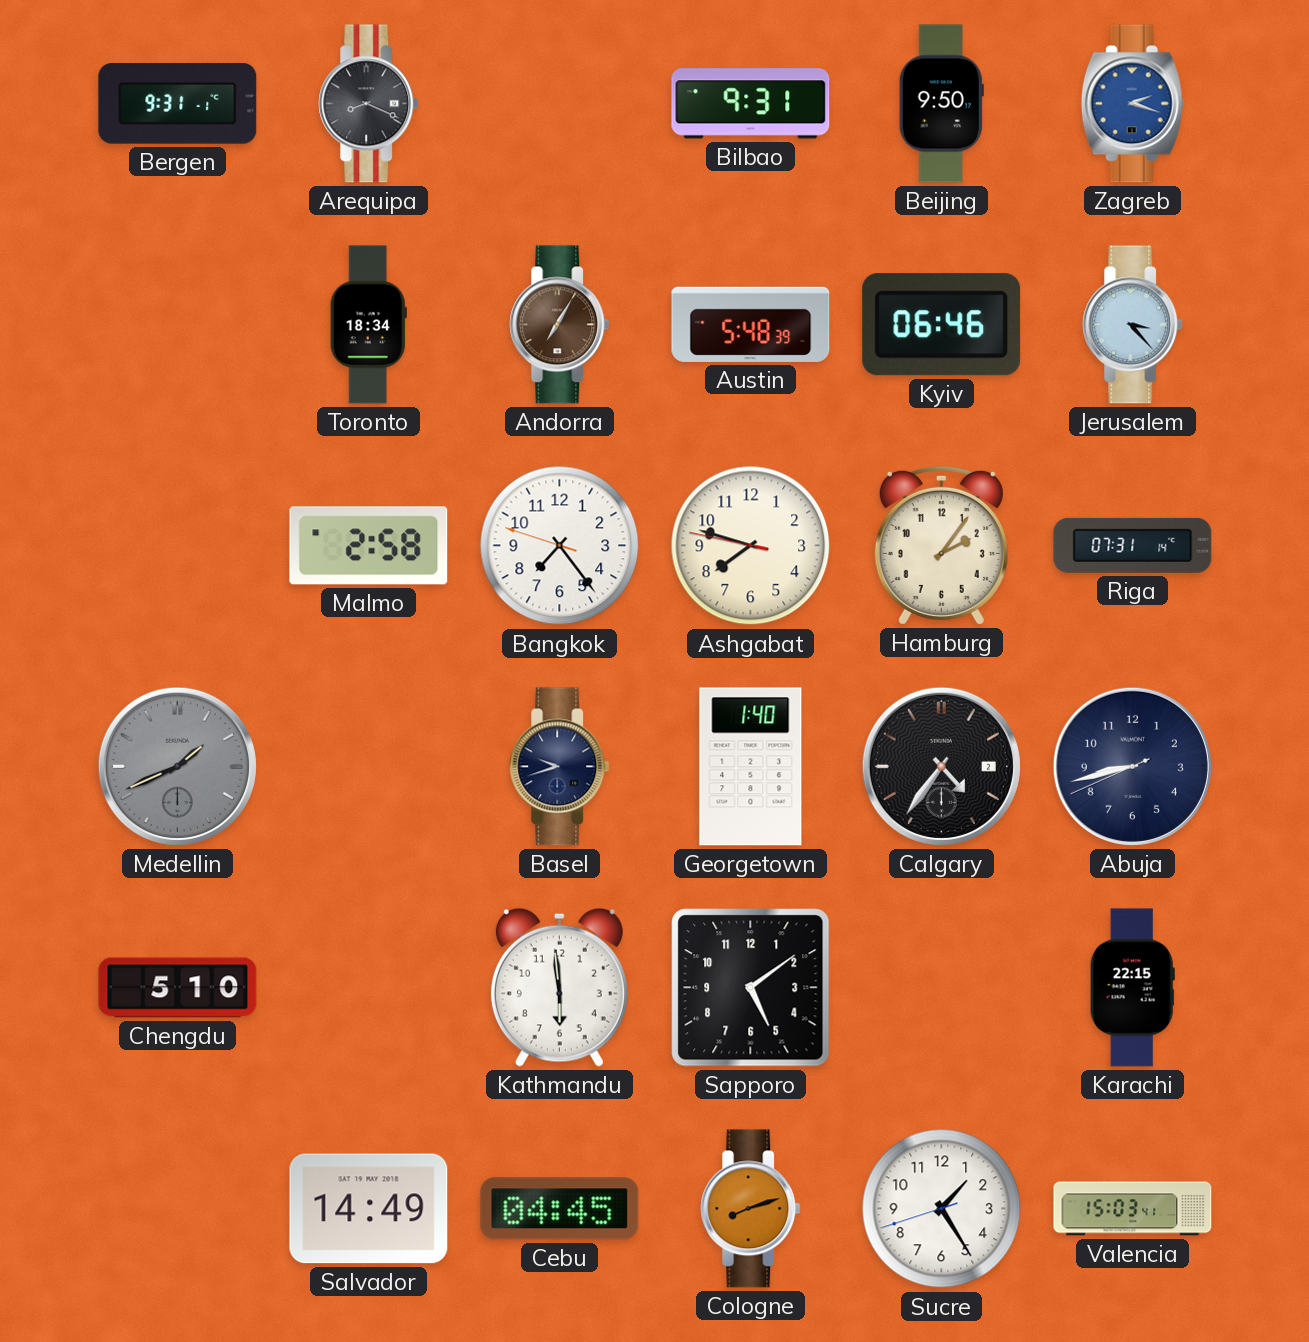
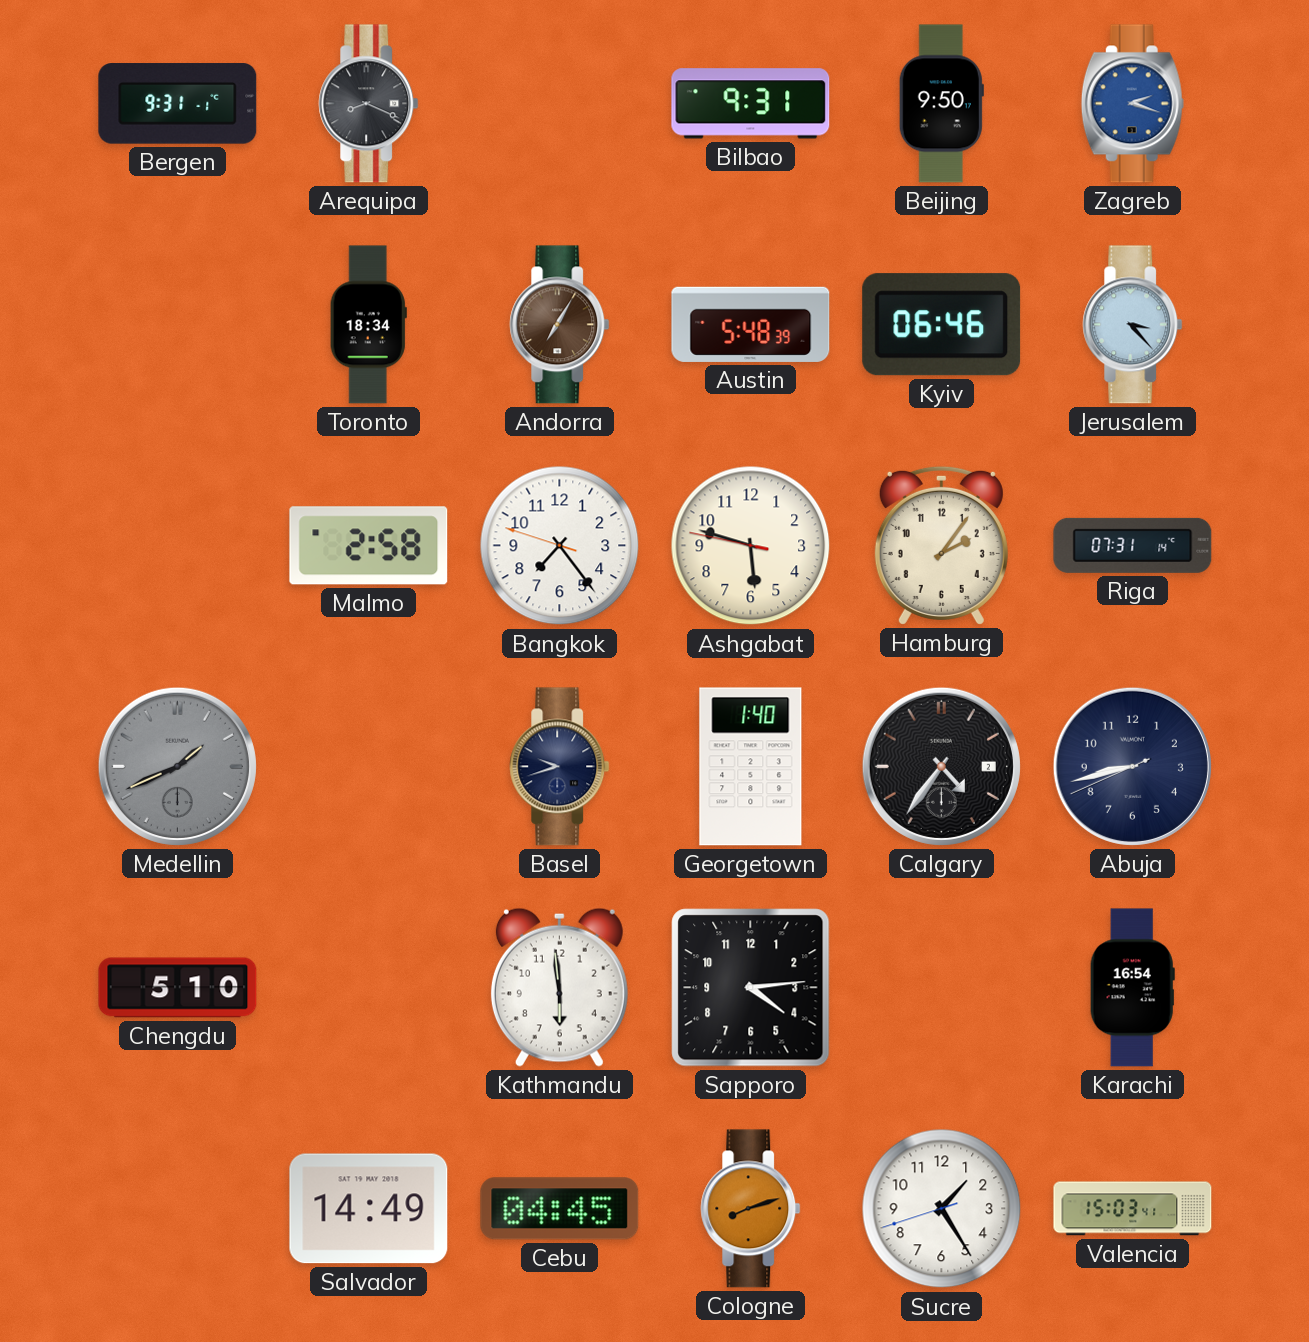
Ashgabat: 7:47 -> 5:47 (751, 546)
Sapporo: 5:09 -> 4:14 (751, 988)
Karachi: 22:15 -> 16:54 (1132, 988)
